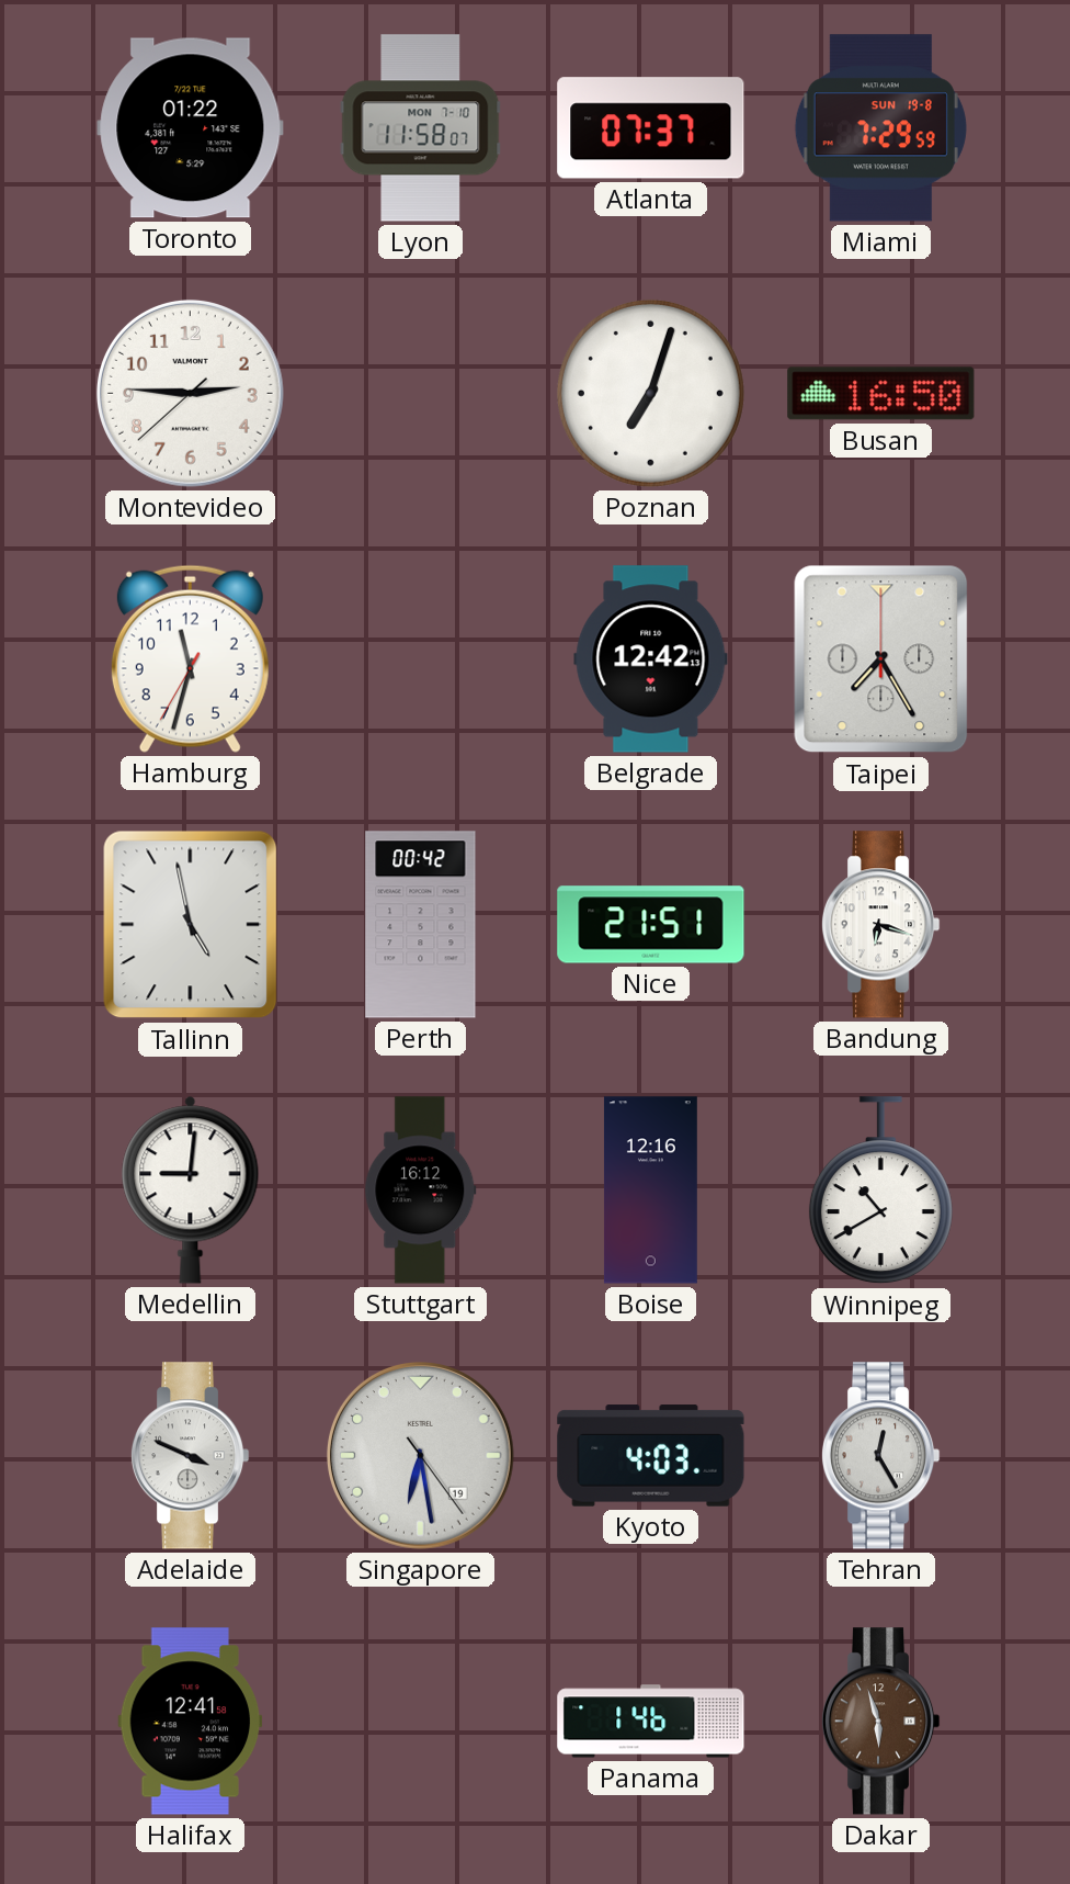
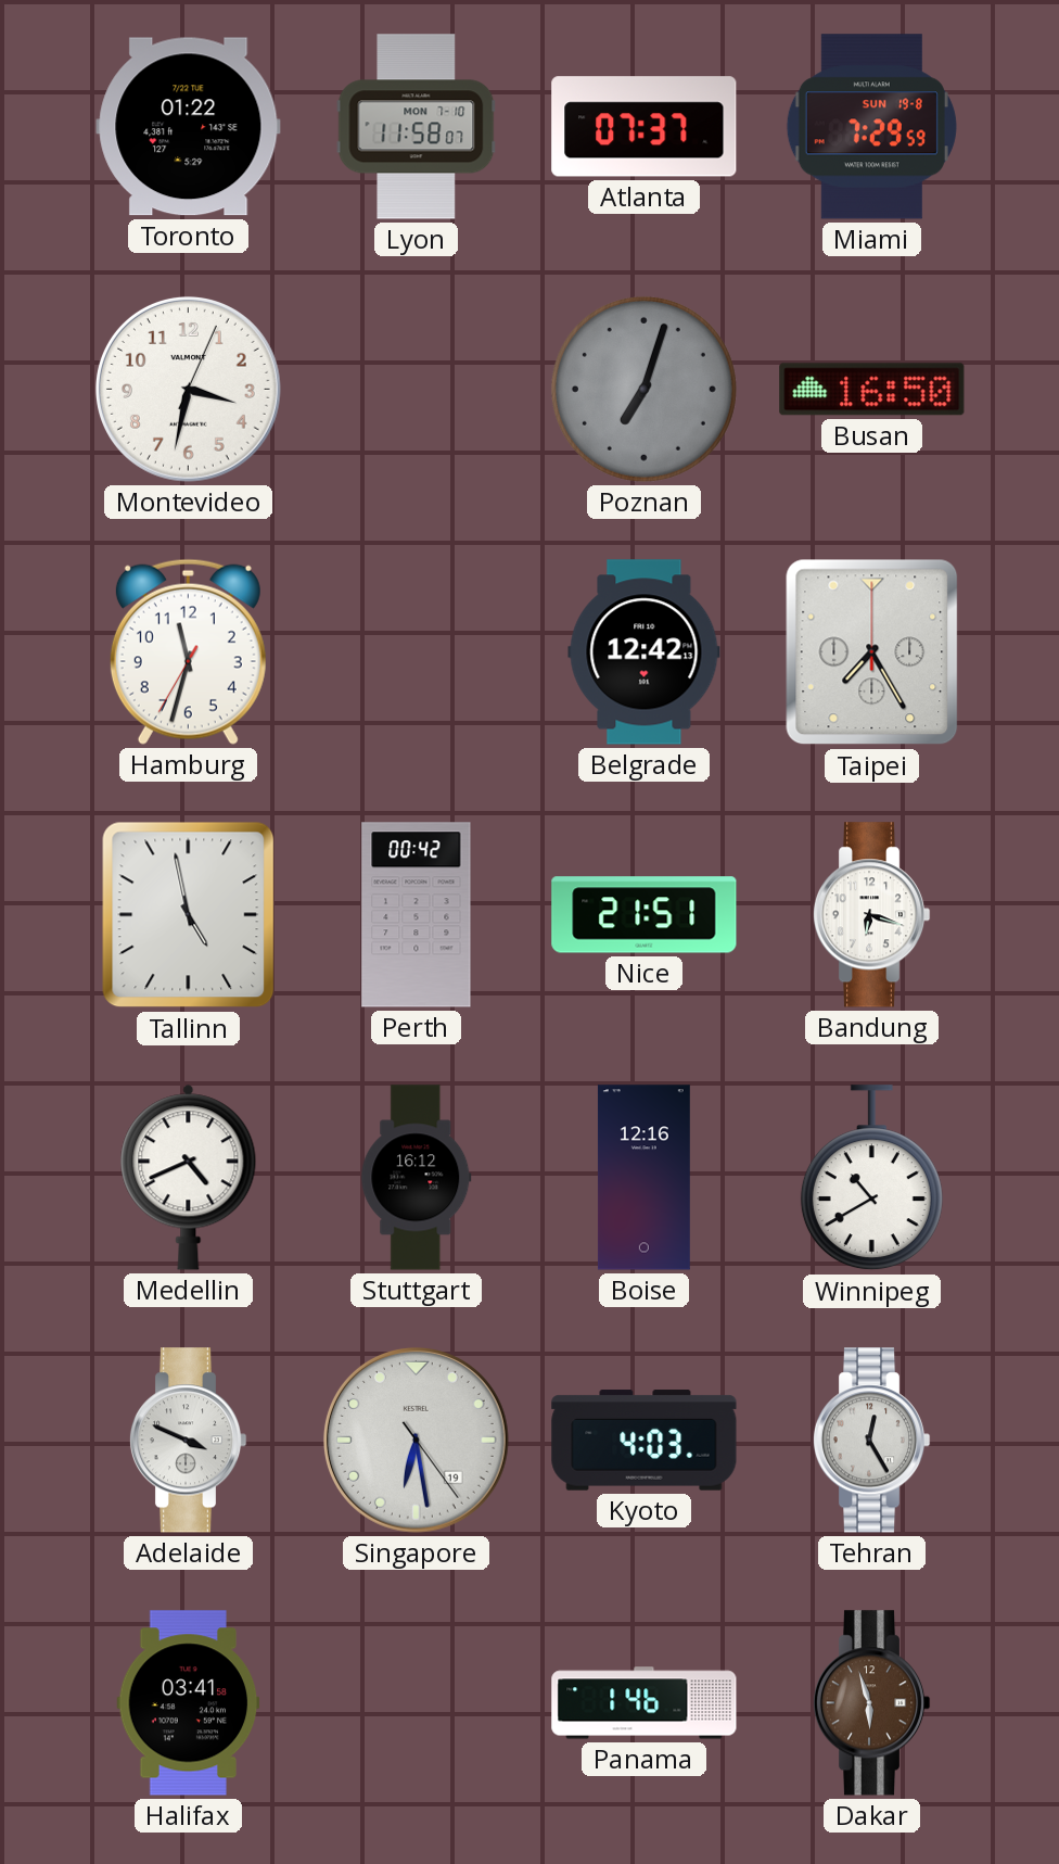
Montevideo: 2:45 -> 3:32 (188, 389)
Poznan dial: white -> grey (643, 389)
Medellin: 9:01 -> 4:41 (189, 1178)
Halifax: 12:41 -> 03:41 (189, 1703)
